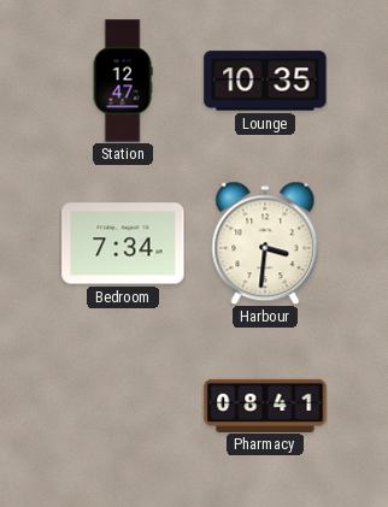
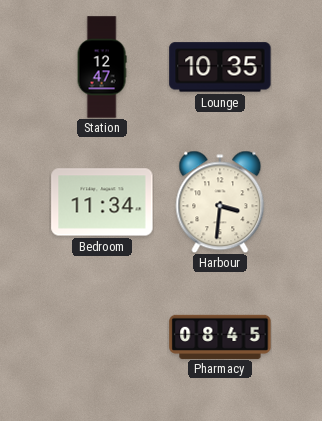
Bedroom: 7:34 -> 11:34 (102, 202)
Pharmacy: 08:41 -> 08:45 (220, 336)
